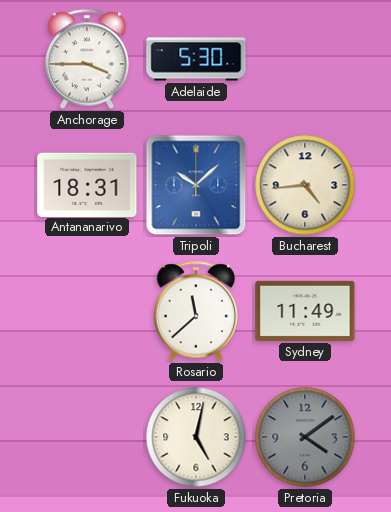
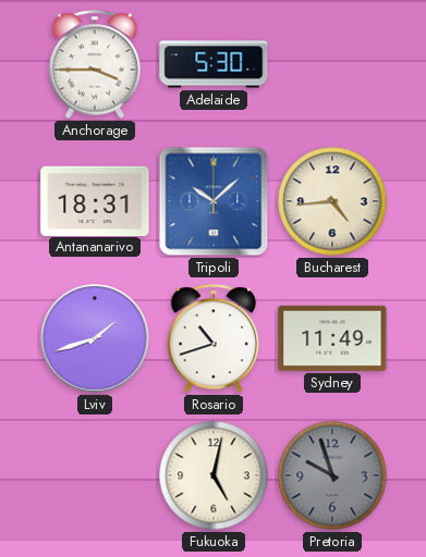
Lviv: none -> 1:42 (95, 338)
Rosario: 11:38 -> 10:42 (214, 338)
Pretoria: 4:09 -> 9:57 (332, 475)
